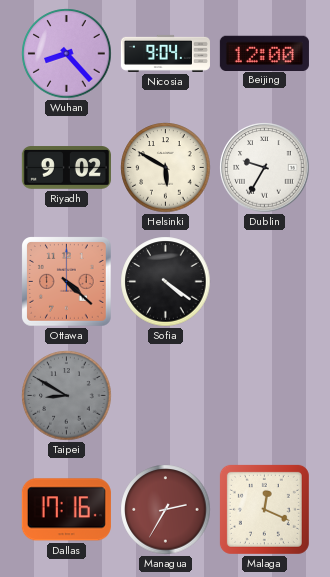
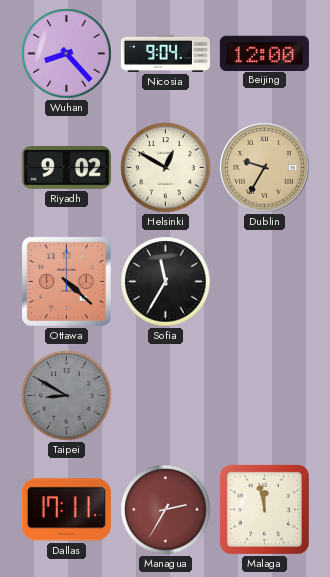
Helsinki: 5:50 -> 12:50 (166, 168)
Dublin dial: white -> champagne (265, 168)
Sofia: 4:21 -> 11:35 (166, 282)
Dallas: 17:16 -> 17:11 (66, 510)
Malaga: 12:19 -> 11:58 (264, 509)
